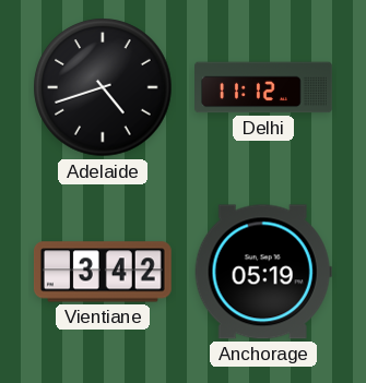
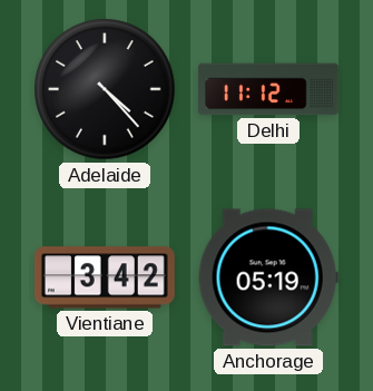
Adelaide: 4:42 -> 4:23 (105, 89)
